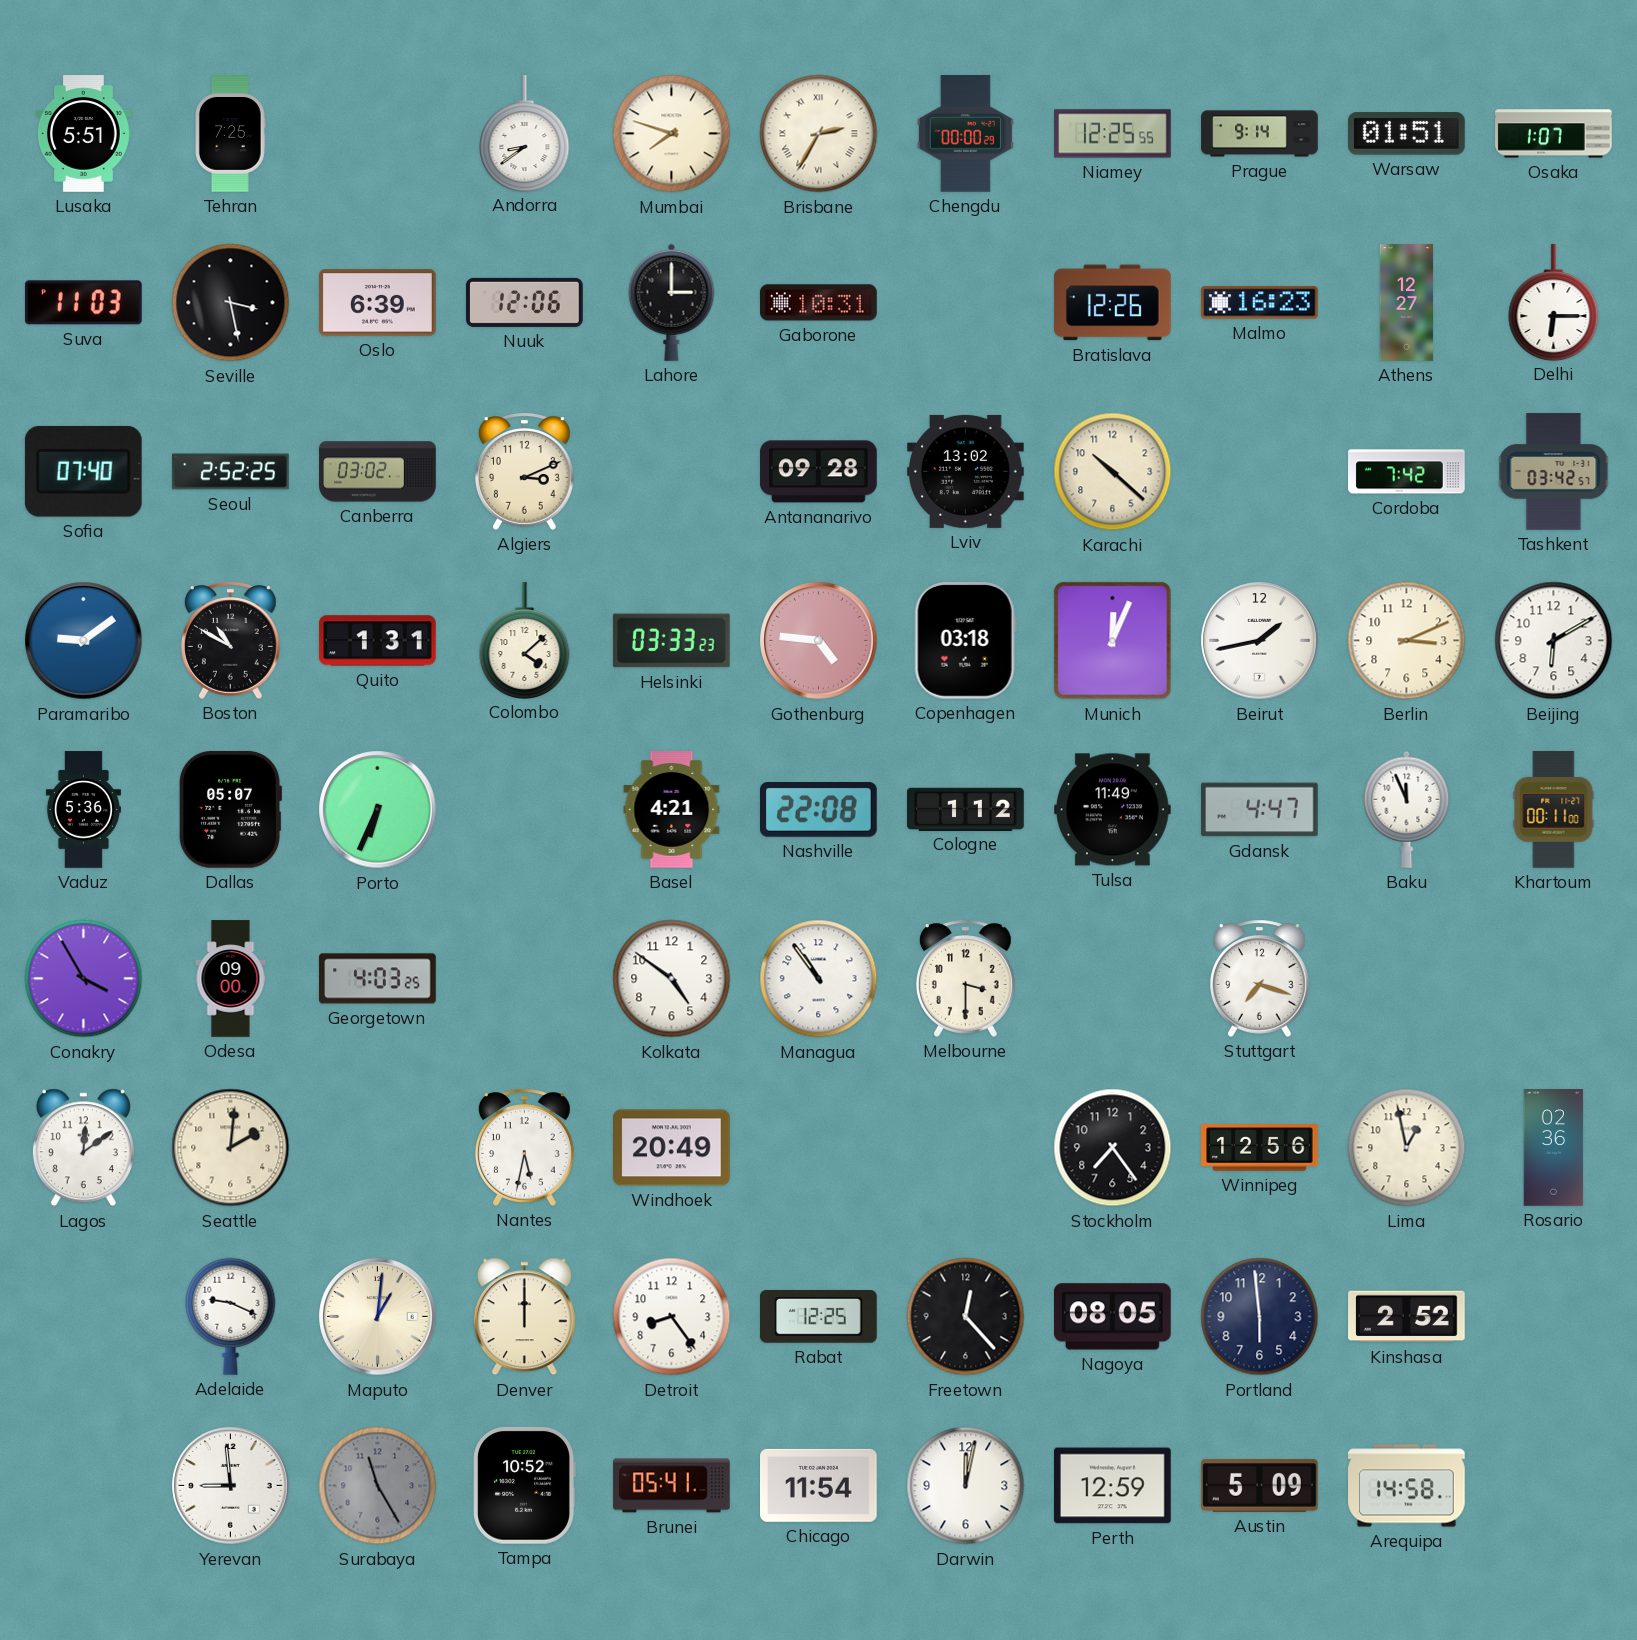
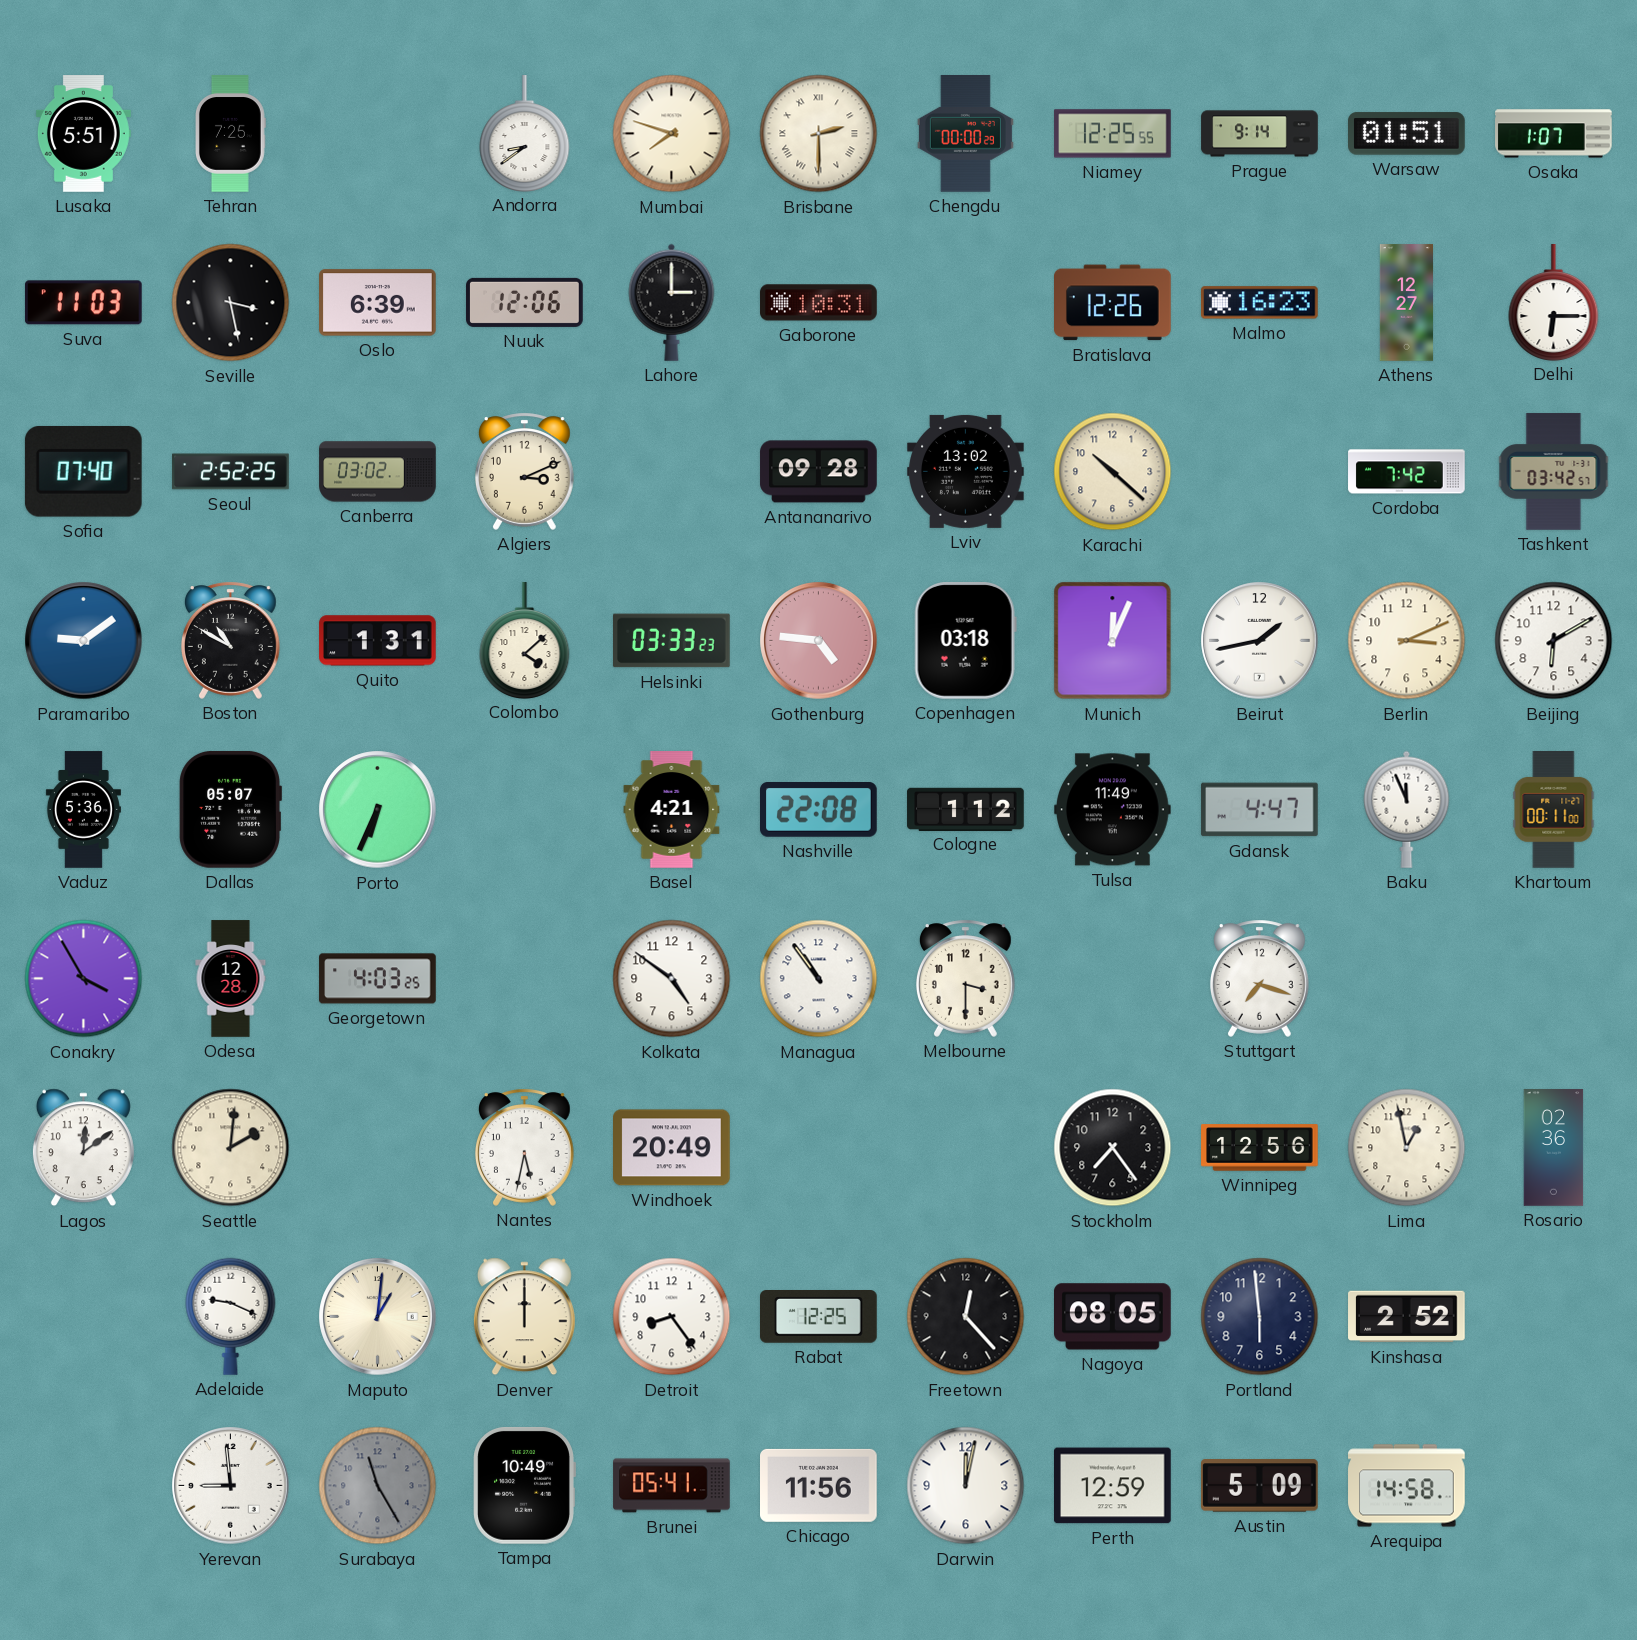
Brisbane: 2:35 -> 2:30 (819, 134)
Odesa: 09:00 -> 12:28 (231, 979)
Tampa: 10:52 -> 10:49 (524, 1485)
Chicago: 11:54 -> 11:56 (819, 1485)
